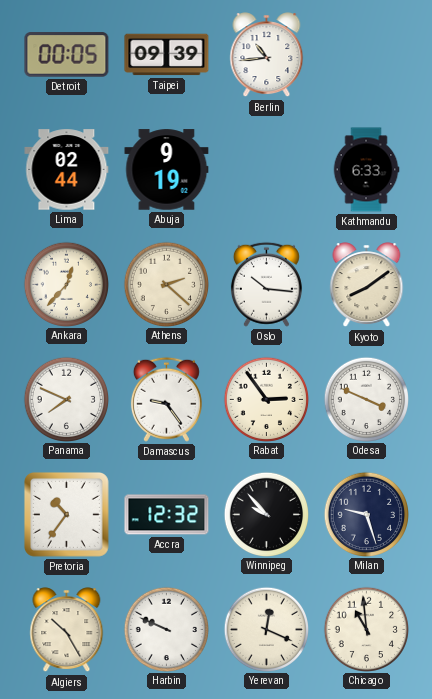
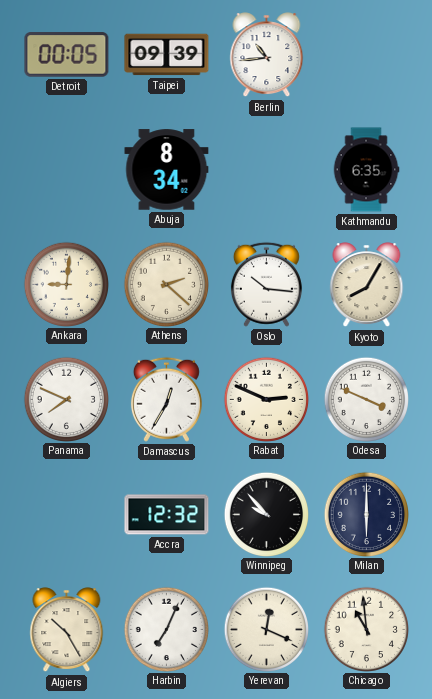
Lima: 02:44 -> none (67, 170)
Abuja: 9:19 -> 8:34 (167, 170)
Kathmandu: 6:33 -> 6:35 (366, 170)
Ankara: 12:37 -> 9:01 (66, 284)
Kyoto: 8:09 -> 8:05 (367, 285)
Damascus: 9:24 -> 12:35 (166, 399)
Rabat: 2:54 -> 2:49 (266, 399)
Pretoria: 10:36 -> none (66, 514)
Milan: 9:27 -> 6:00 (366, 514)
Harbin: 9:49 -> 7:04 (166, 629)
